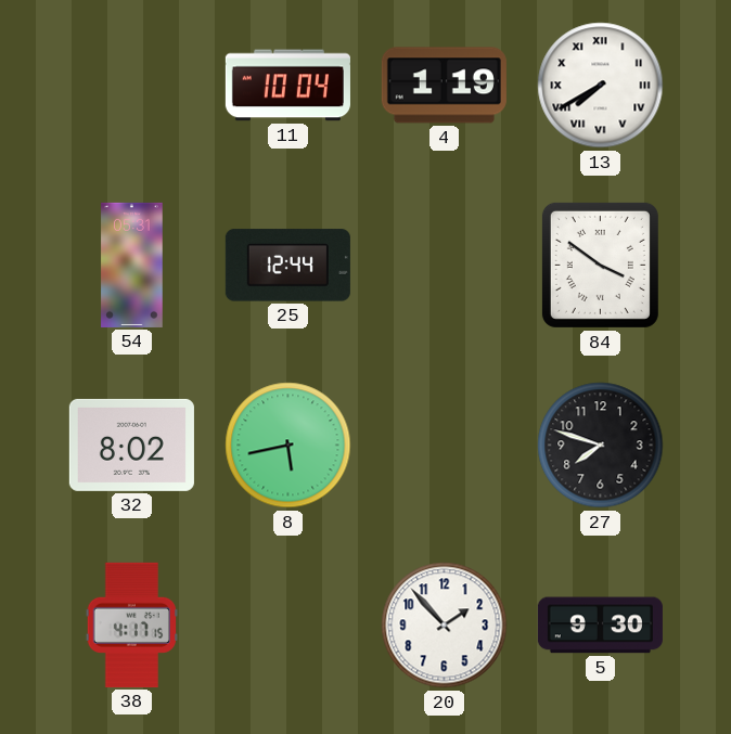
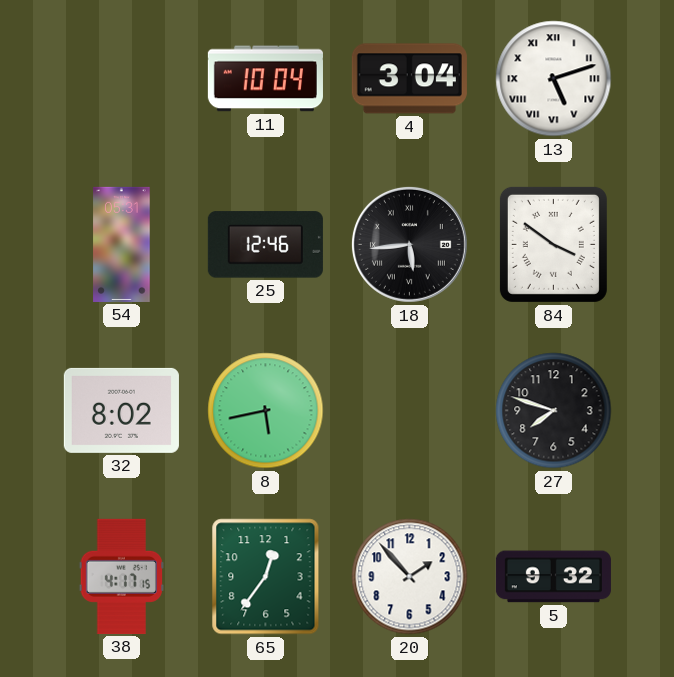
4: 1:19 -> 3:04 (409, 79)
13: 7:40 -> 5:12 (554, 79)
25: 12:44 -> 12:46 (265, 245)
18: none -> 5:44 (409, 244)
65: none -> 12:36 (266, 577)
5: 9:30 -> 9:32 (553, 577)
